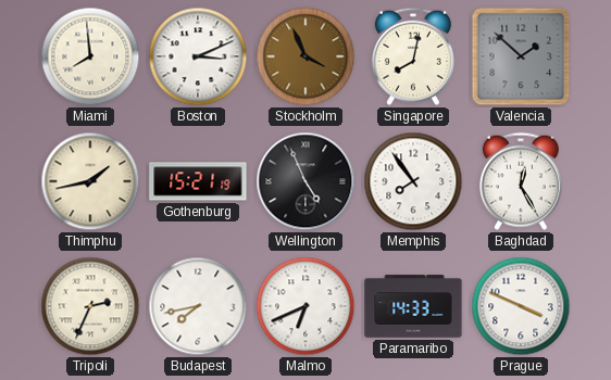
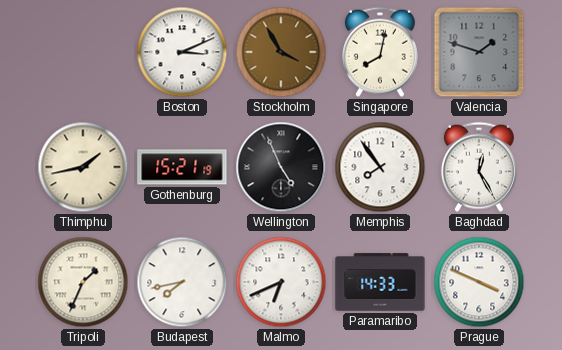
Miami: 7:59 -> none (90, 56)
Stockholm: 3:56 -> 3:55 (281, 52)
Valencia: 1:52 -> 1:48 (479, 52)
Tripoli: 2:34 -> 1:34 (83, 282)
